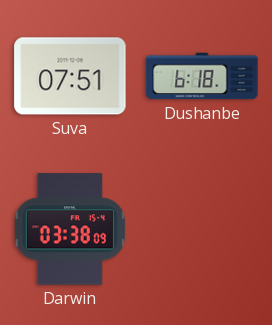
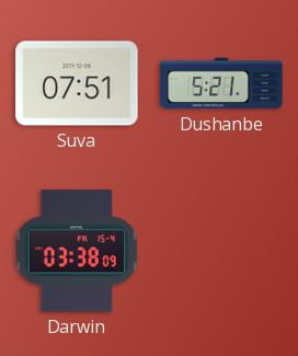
Dushanbe: 6:18 -> 5:21 (221, 83)
